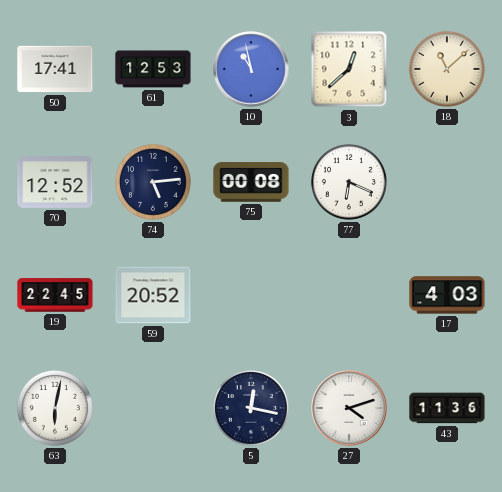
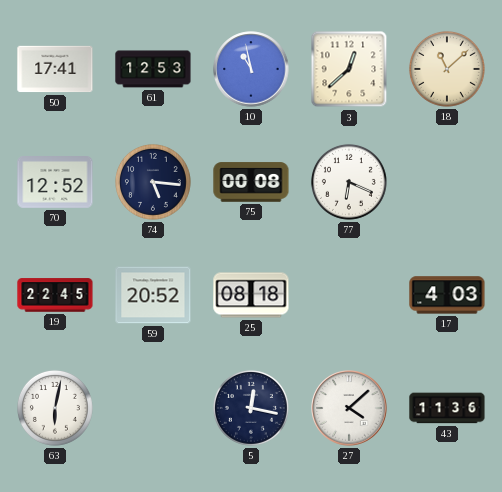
74: 5:14 -> 5:16 (153, 182)
25: none -> 08:18 (251, 295)
27: 4:12 -> 4:08 (349, 408)
